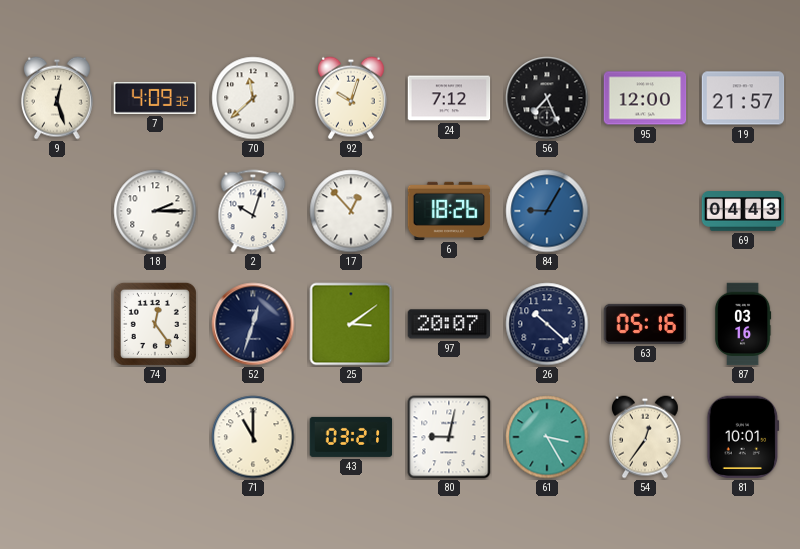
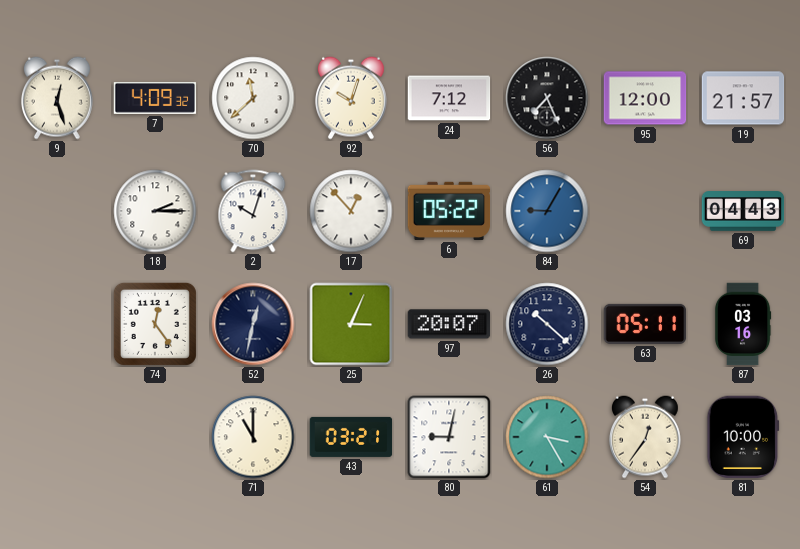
6: 18:26 -> 05:22 (449, 211)
52: 12:33 -> 12:32 (253, 324)
25: 3:09 -> 3:04 (351, 324)
63: 05:16 -> 05:11 (645, 324)
81: 10:01 -> 10:00 (743, 437)
